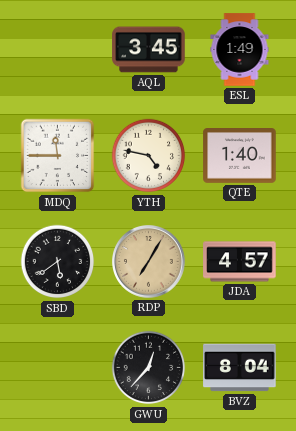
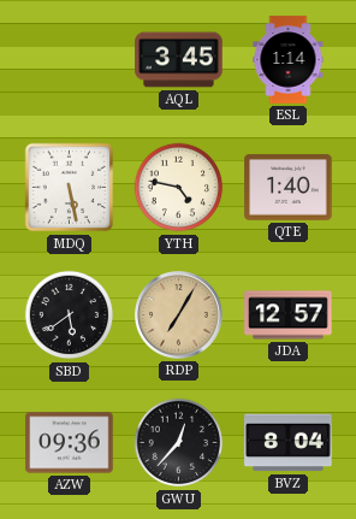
ESL: 1:49 -> 1:14 (289, 60)
MDQ: 11:45 -> 5:28 (70, 188)
JDA: 4:57 -> 12:57 (289, 315)
AZW: none -> 09:36 (70, 443)
